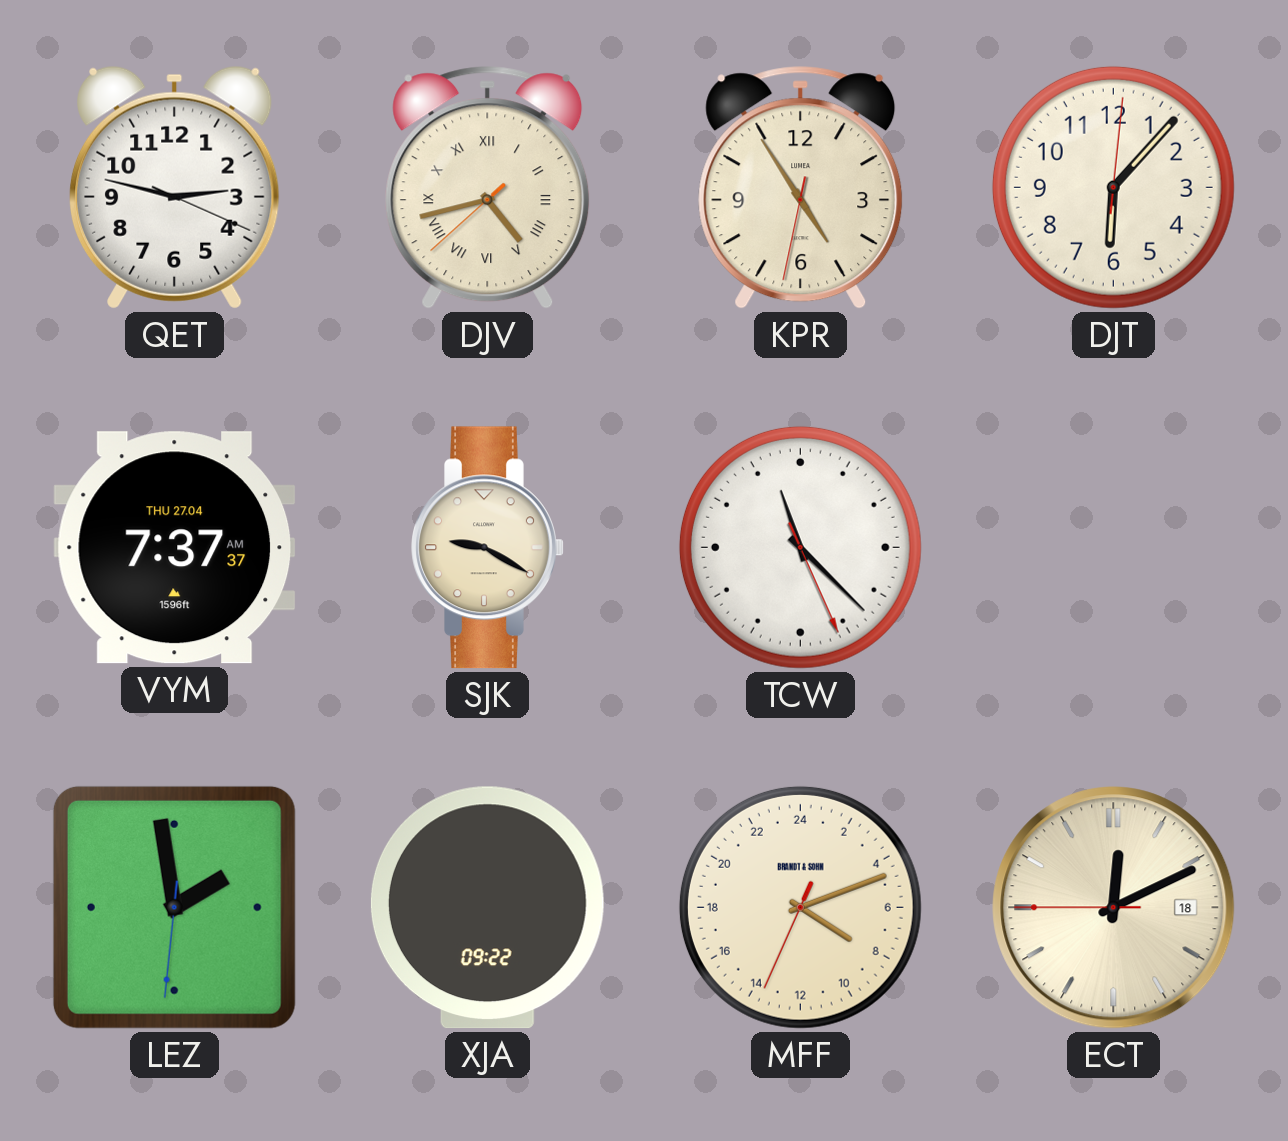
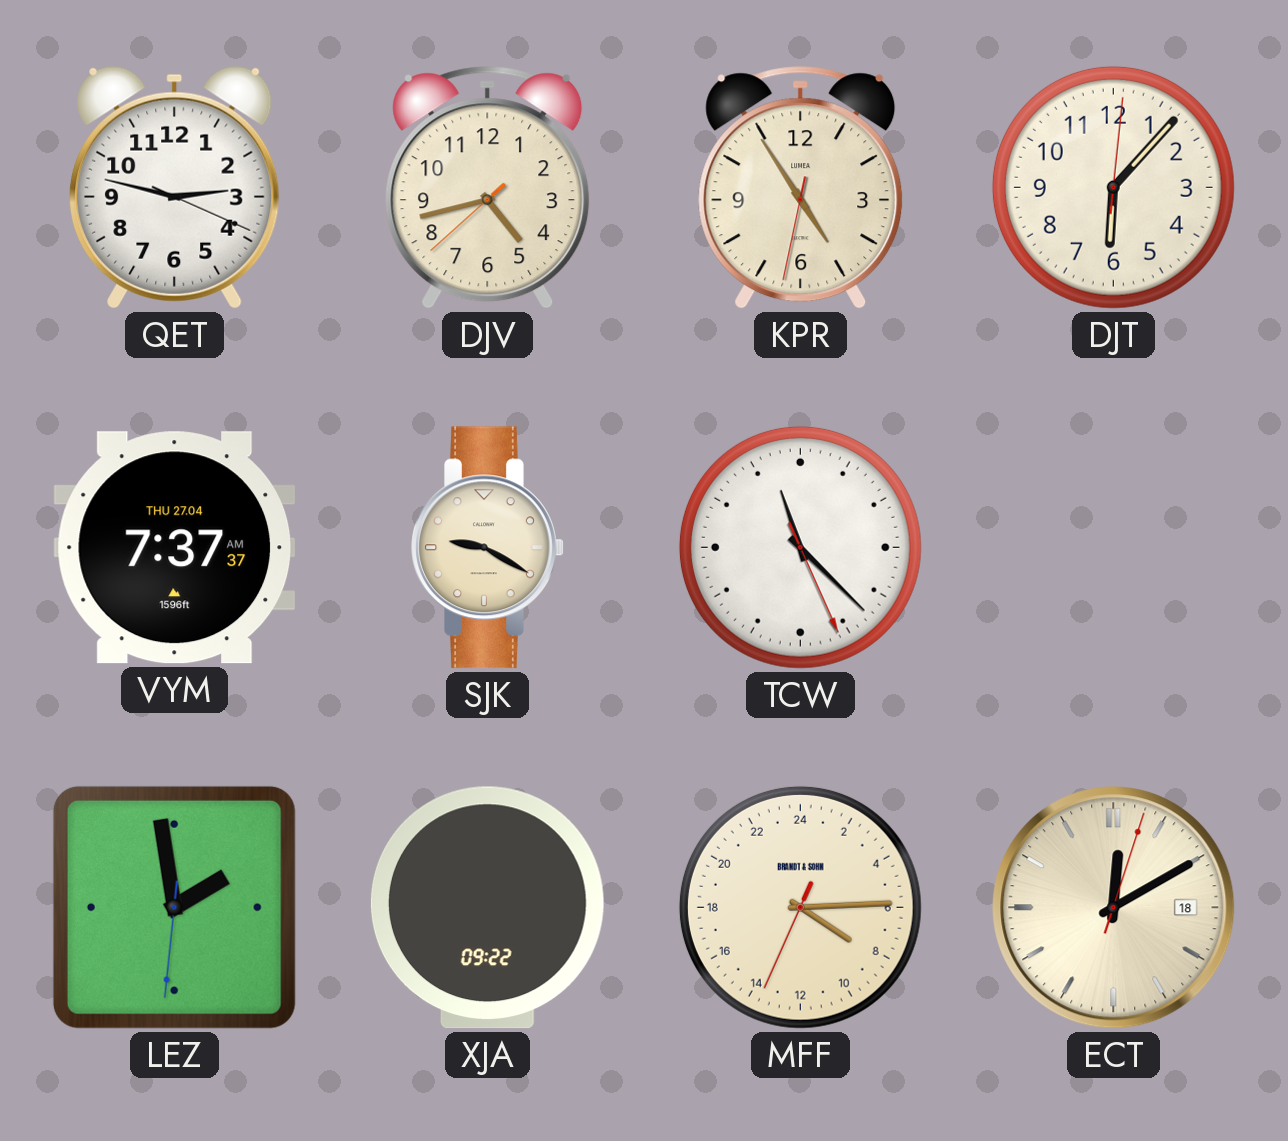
DJV numerals: Roman -> Arabic (488, 188)
MFF: 8:11 -> 8:14 (800, 907)
ECT: 12:10:45 -> 12:10:03 (1114, 908)
